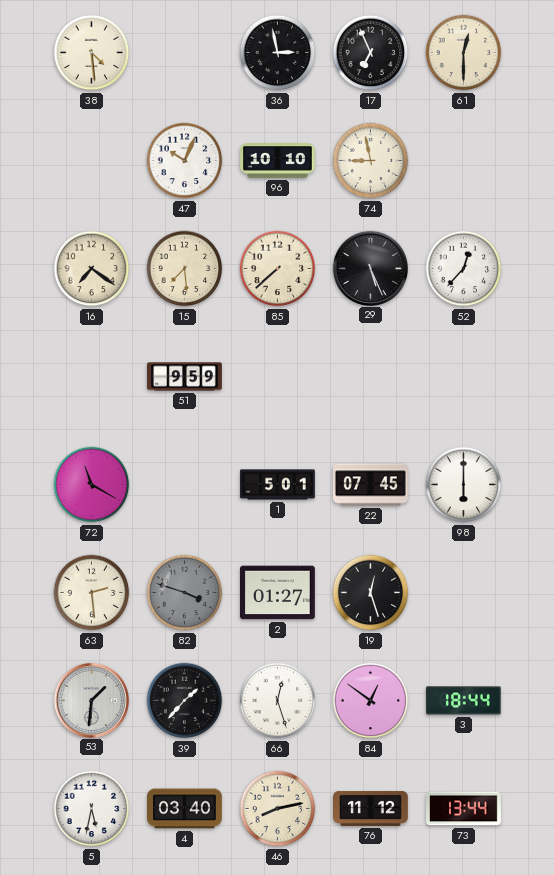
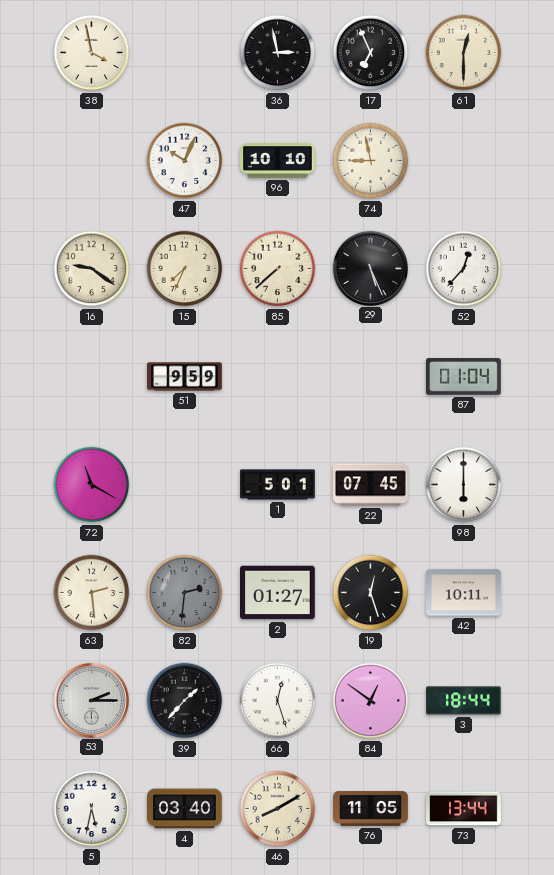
38: 4:29 -> 3:58 (92, 53)
16: 7:21 -> 9:21 (92, 269)
15: 7:29 -> 7:34 (185, 269)
87: none -> 01:04 (464, 377)
82: 3:48 -> 2:31 (185, 593)
42: none -> 10:11 (464, 593)
53: 1:31 -> 2:15 (91, 700)
46: 8:13 -> 8:10 (278, 809)
76: 11:12 -> 11:05 (371, 808)
